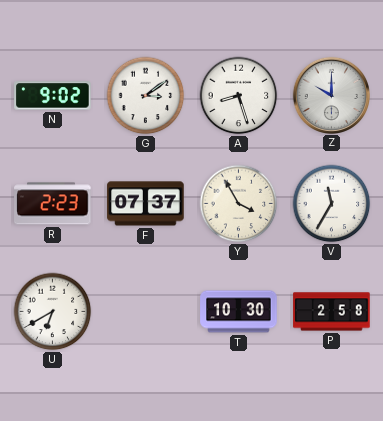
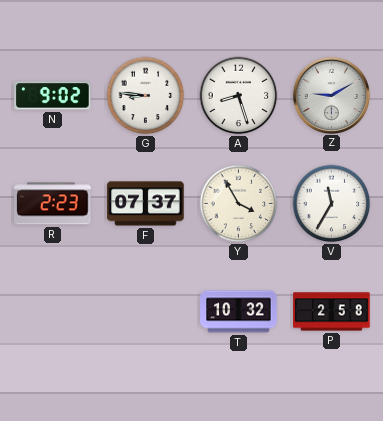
G: 3:09 -> 8:46 (146, 96)
Z: 10:00 -> 9:10 (331, 95)
U: 6:40 -> none (53, 312)
T: 10:30 -> 10:32 (239, 312)
